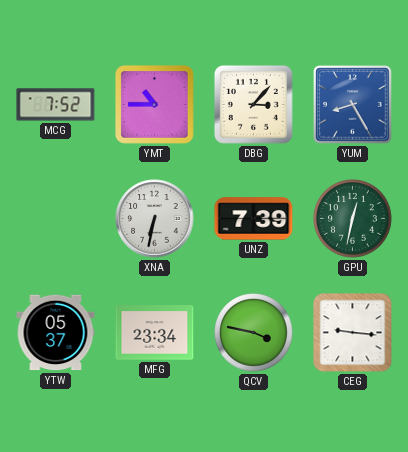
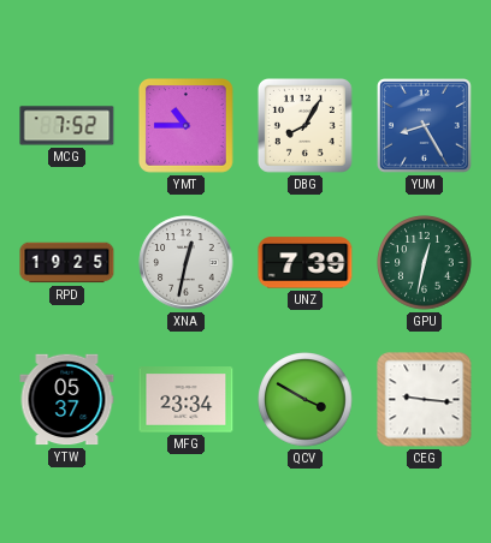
DBG: 3:07 -> 8:05 (304, 125)
RPD: none -> 19:25 (67, 263)
XNA: 6:32 -> 12:32 (187, 263)
QCV: 3:47 -> 3:50 (306, 400)
